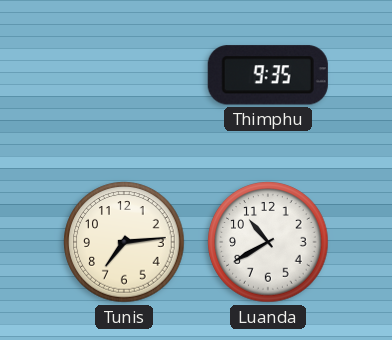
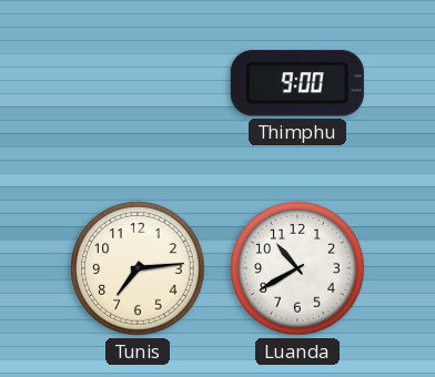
Thimphu: 9:35 -> 9:00 (297, 83)
